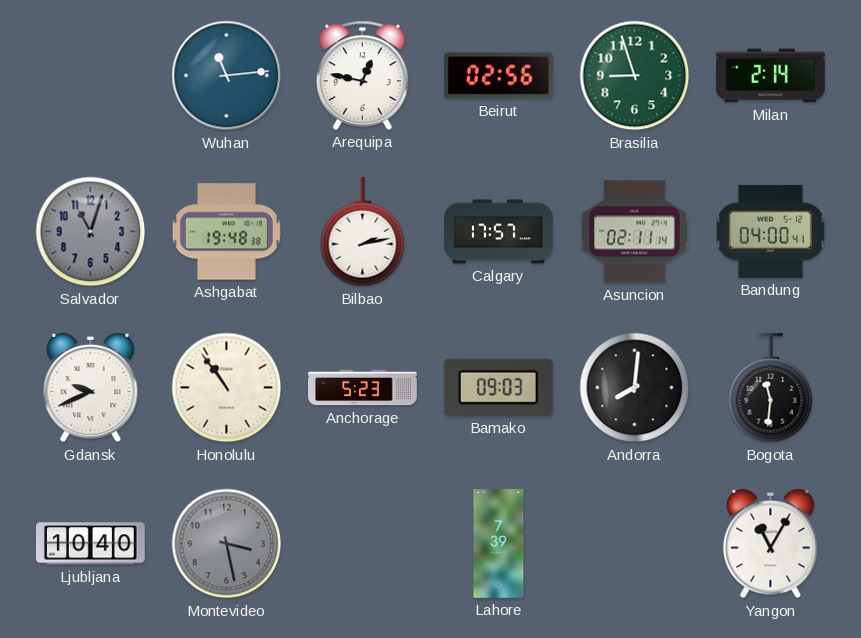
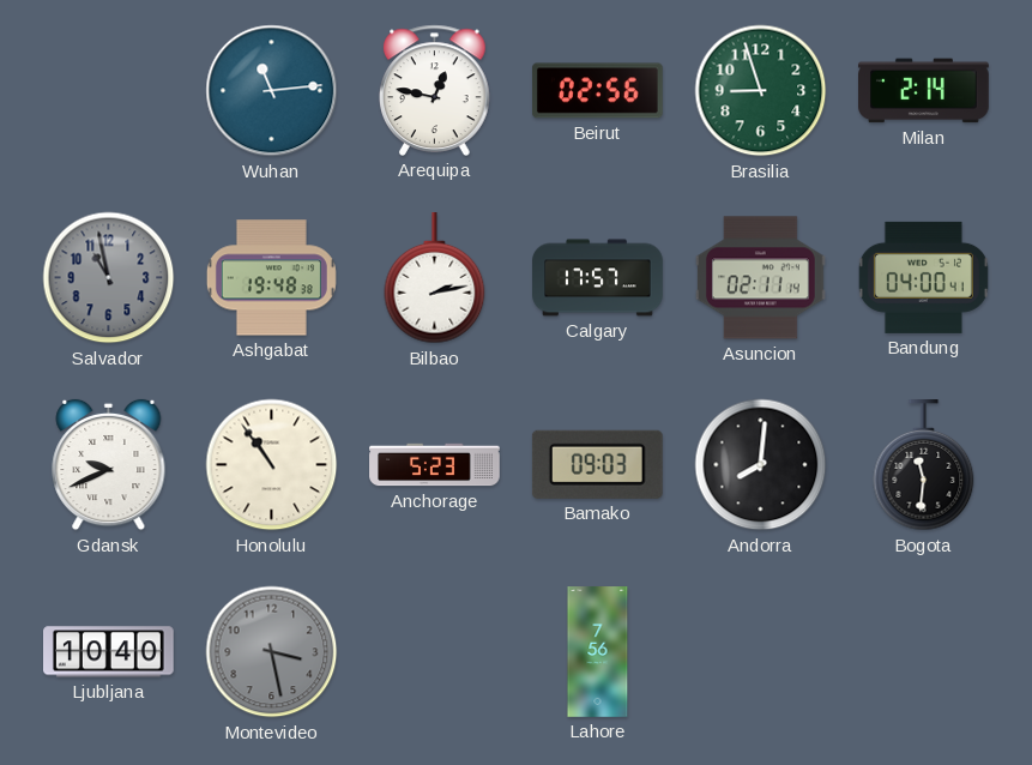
Salvador: 11:03 -> 10:58 (109, 278)
Lahore: 7:39 -> 7:56 (598, 652)
Yangon: 11:05 -> none (771, 544)
